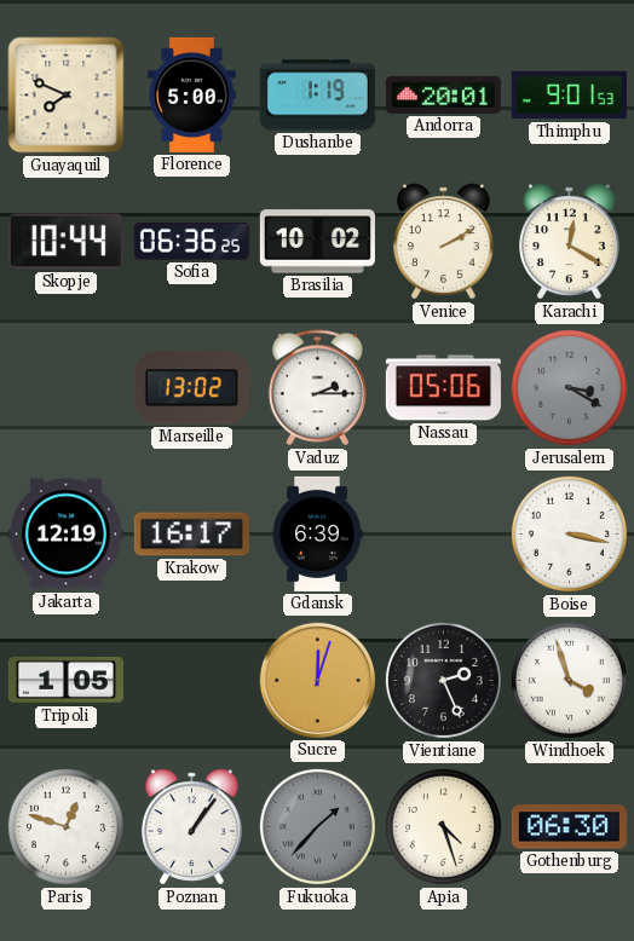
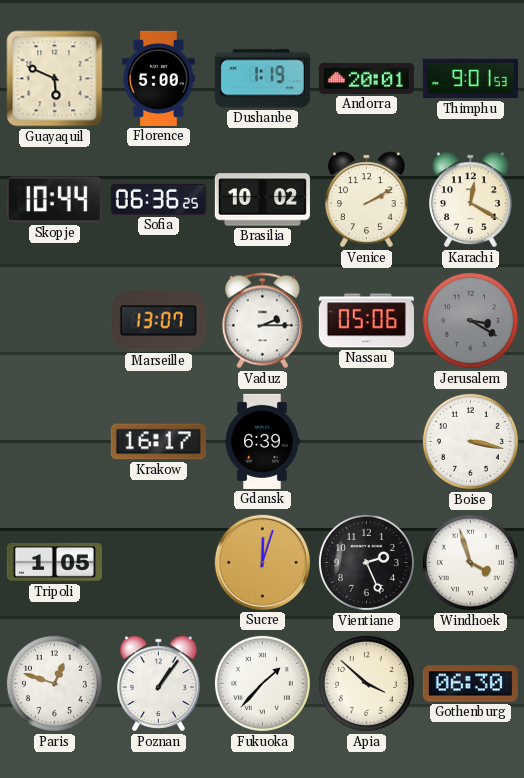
Guayaquil: 7:49 -> 5:49 (55, 79)
Marseille: 13:02 -> 13:07 (158, 321)
Jakarta: 12:19 -> none (65, 535)
Fukuoka dial: grey -> white (262, 683)
Apia: 4:27 -> 3:52 (366, 683)
